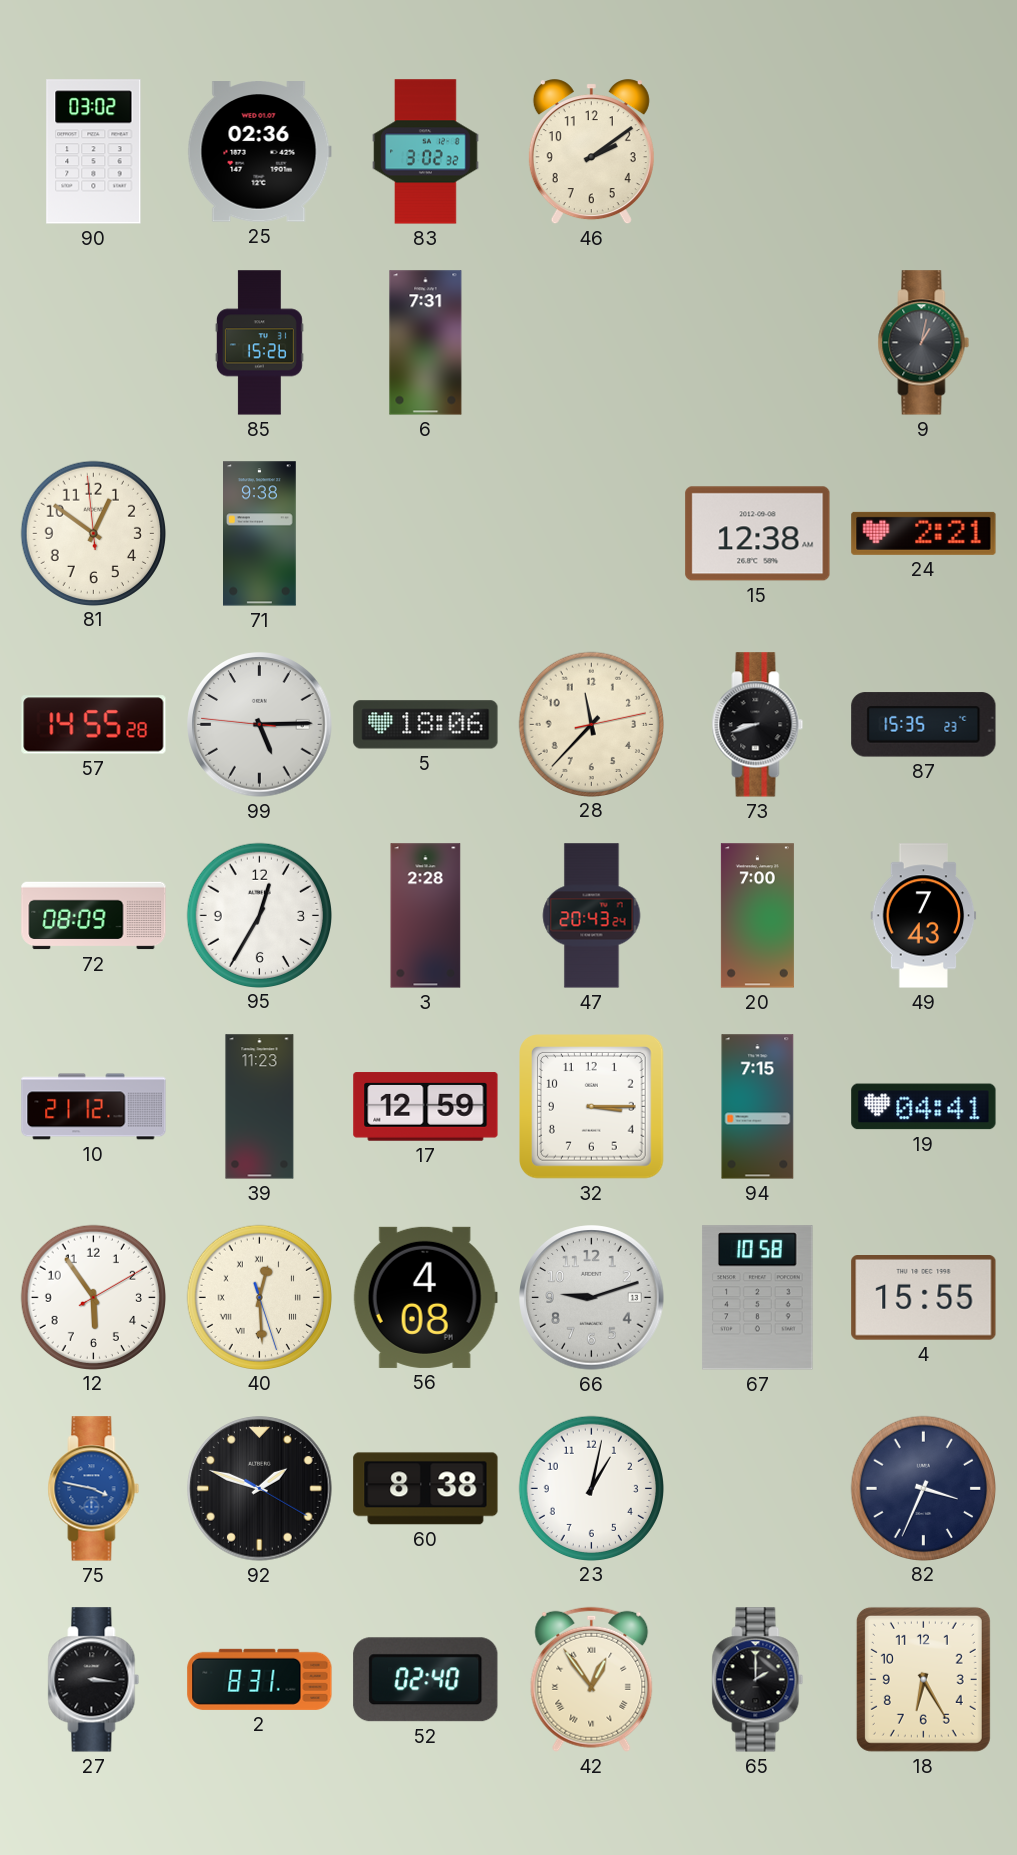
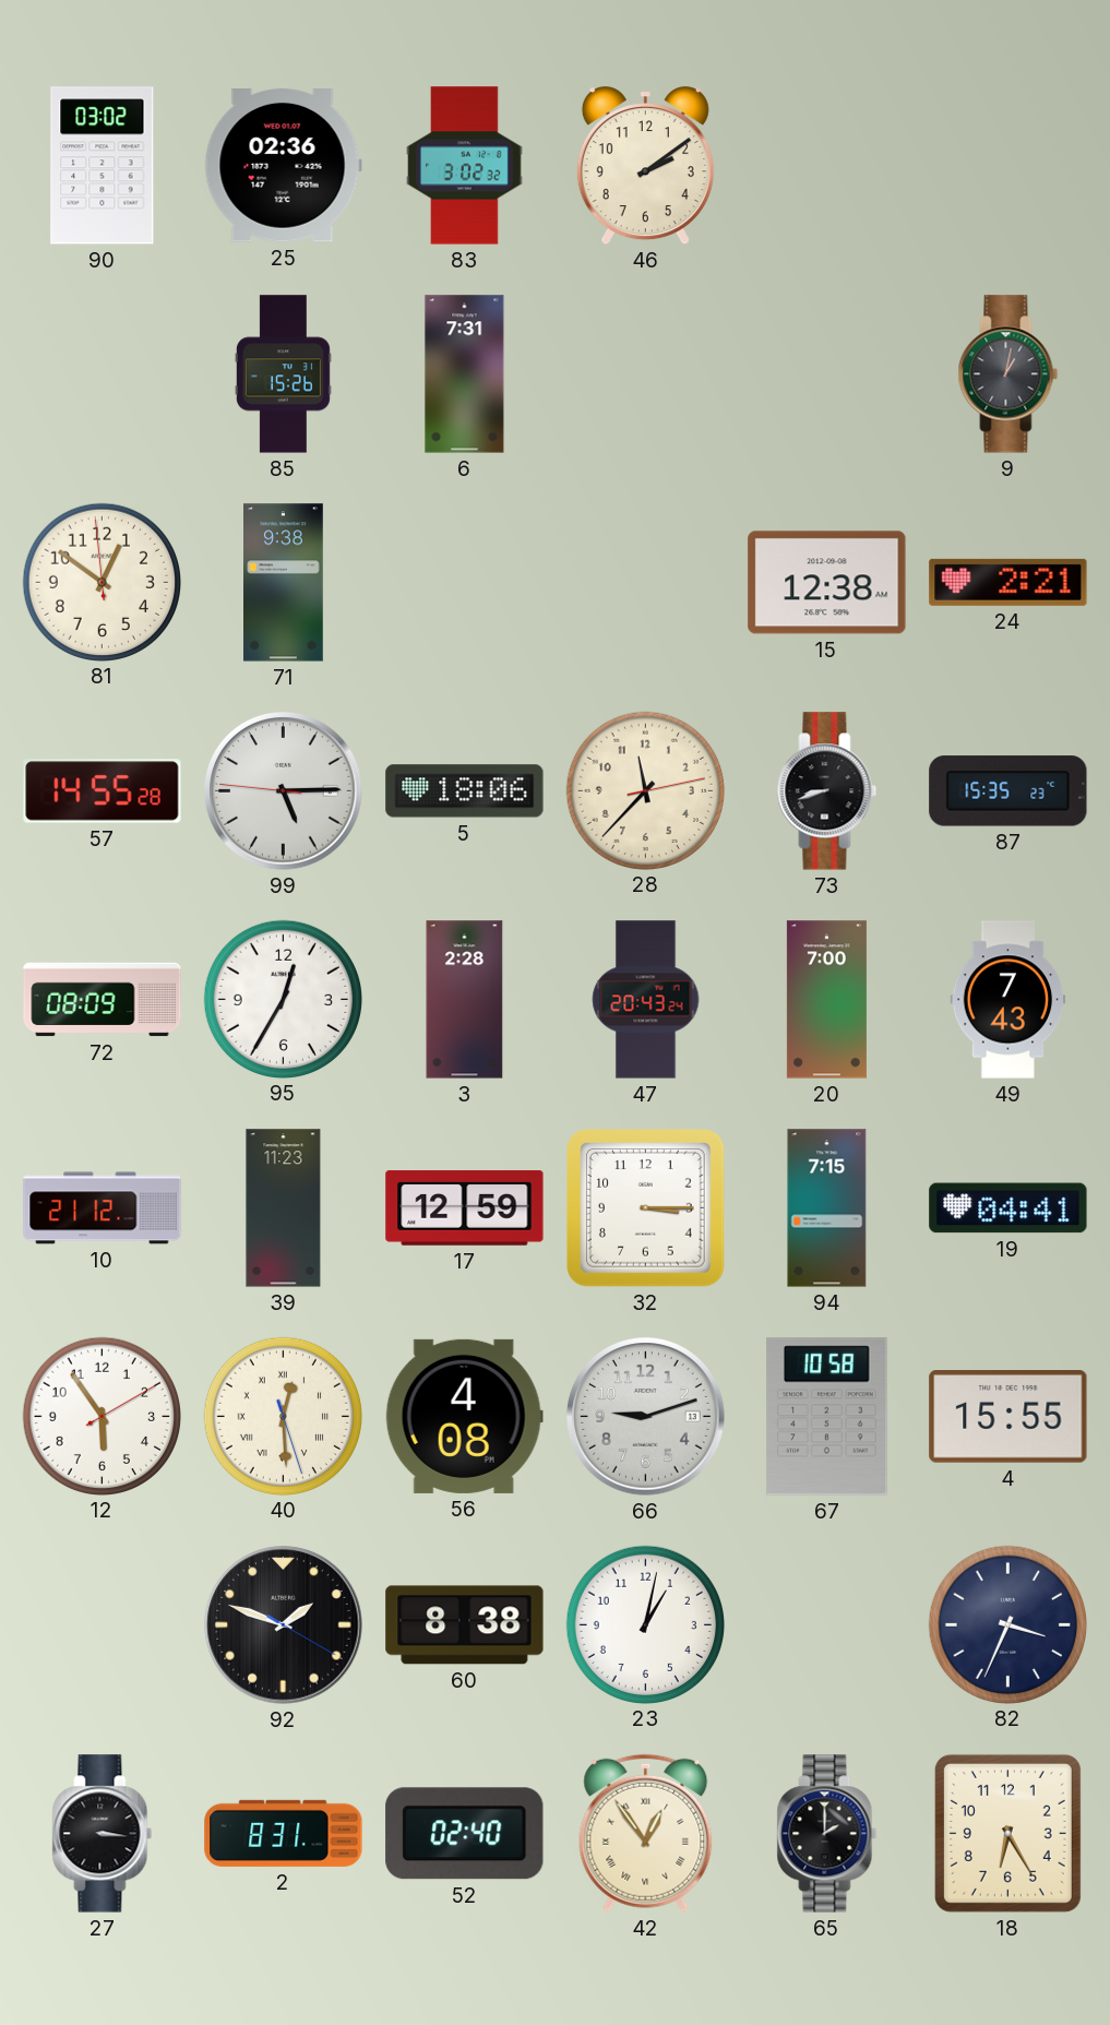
75: 3:47 -> none (94, 1489)
